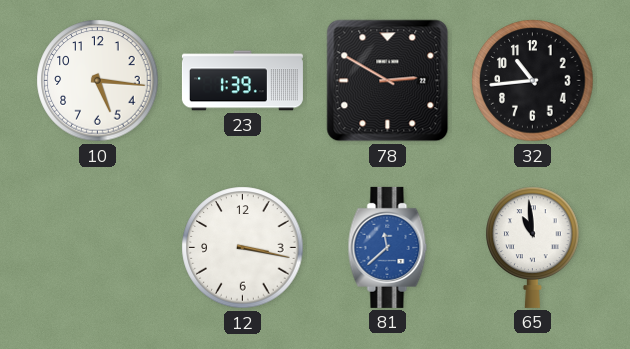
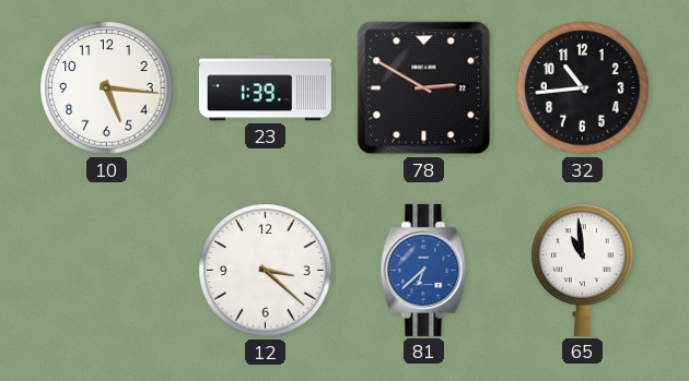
12: 3:17 -> 3:22 (266, 271)
81: 11:38 -> 6:38 (424, 270)
